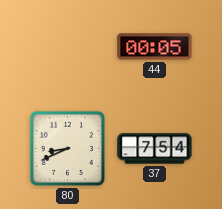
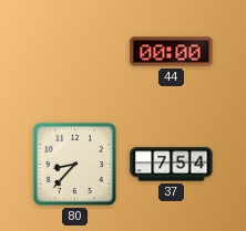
44: 00:05 -> 00:00 (172, 52)
80: 8:41 -> 8:37 (74, 164)
